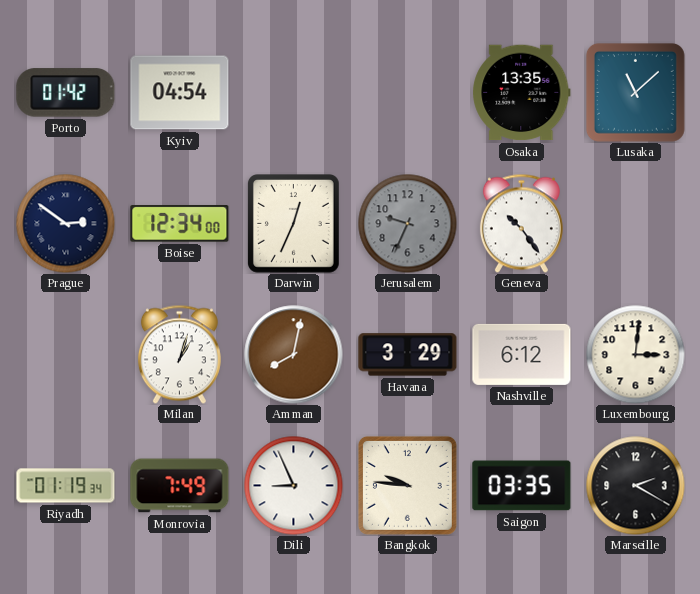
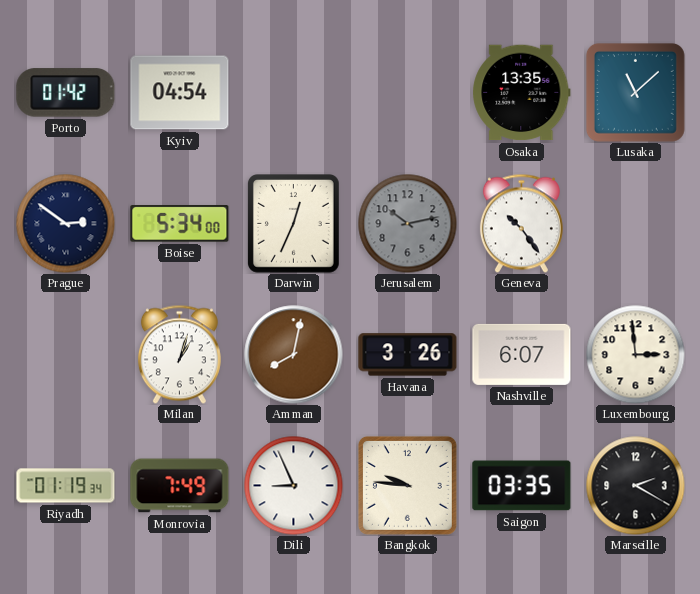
Boise: 12:34 -> 5:34 (180, 224)
Jerusalem: 9:34 -> 10:13 (408, 224)
Havana: 3:29 -> 3:26 (408, 355)
Nashville: 6:12 -> 6:07 (522, 354)
Luxembourg: 3:01 -> 2:59 (636, 355)
